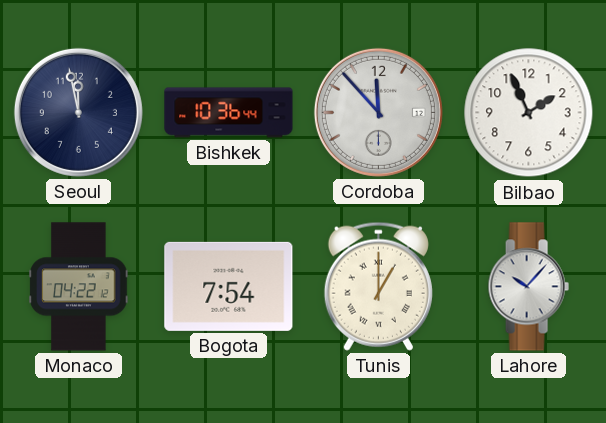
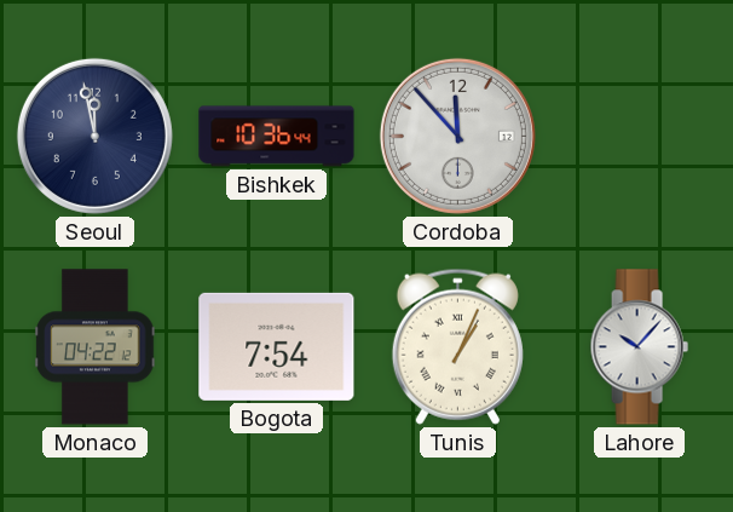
Bilbao: 1:56 -> none (529, 113)
Tunis: 1:00 -> 1:04 (457, 346)
